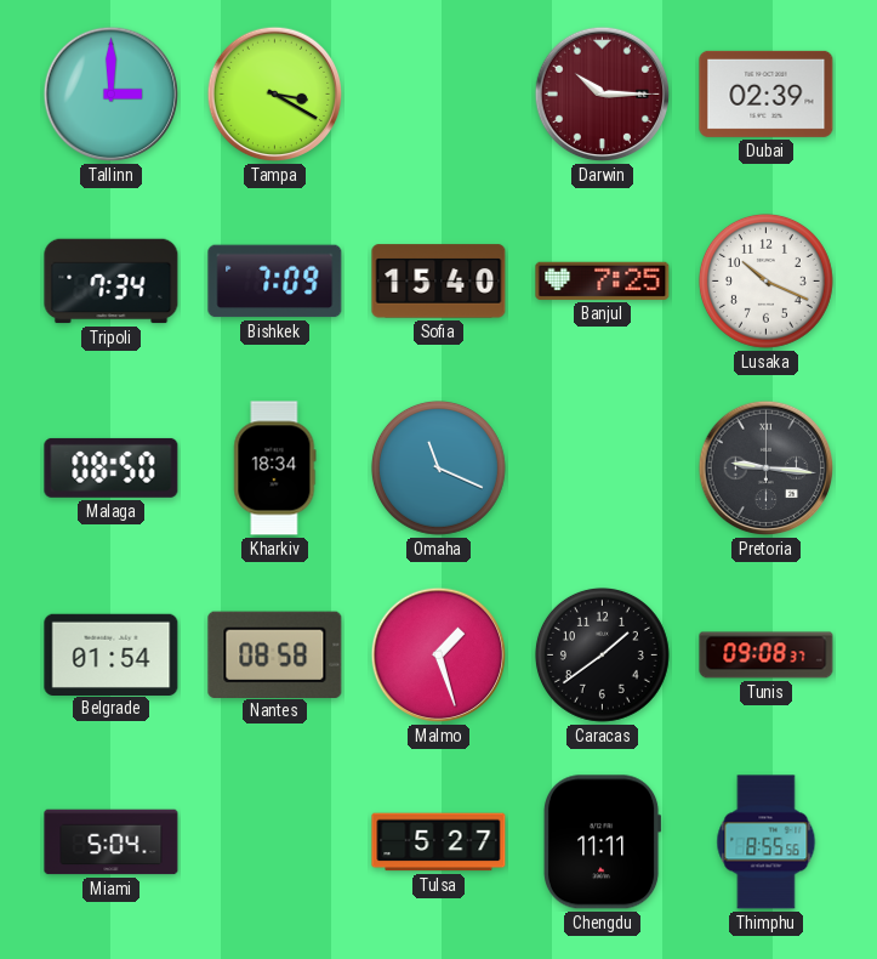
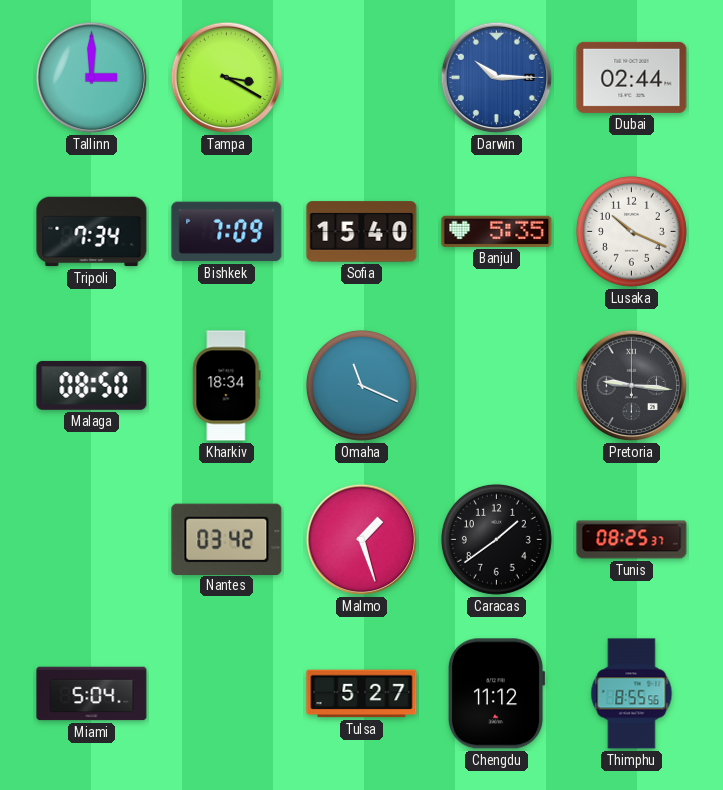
Darwin dial: burgundy -> blue (497, 78)
Dubai: 02:39 -> 02:44 (632, 77)
Banjul: 7:25 -> 5:35 (497, 231)
Belgrade: 01:54 -> none (112, 654)
Nantes: 08:58 -> 03:42 (227, 539)
Tunis: 09:08 -> 08:25 (632, 540)
Chengdu: 11:11 -> 11:12 (496, 694)
